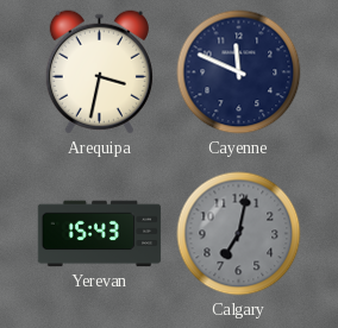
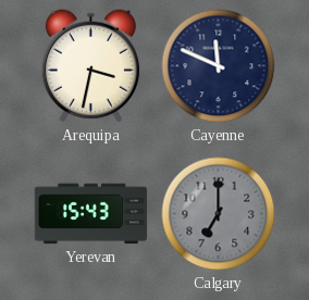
Calgary: 7:02 -> 7:00 (219, 214)
